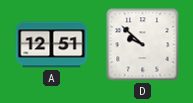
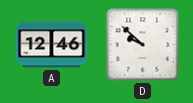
A: 12:51 -> 12:46 (52, 45)
